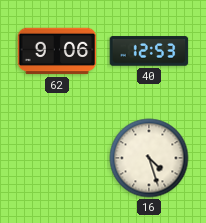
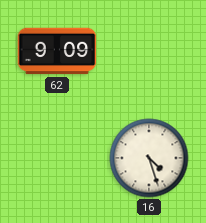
62: 9:06 -> 9:09 (57, 51)
40: 12:53 -> none (149, 51)
